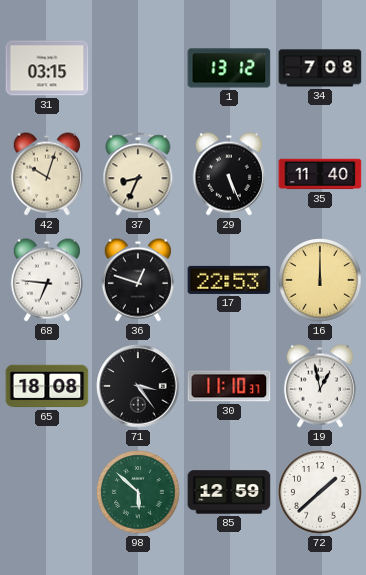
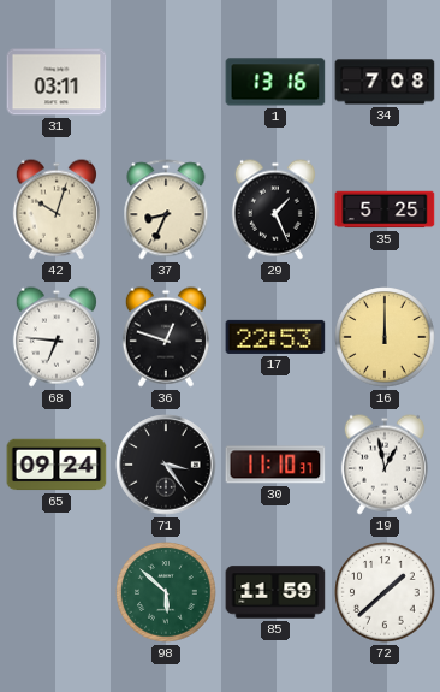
31: 03:15 -> 03:11 (57, 82)
1: 13:12 -> 13:16 (275, 82)
29: 5:26 -> 1:26 (275, 209)
35: 11:40 -> 5:25 (385, 209)
65: 18:08 -> 09:24 (57, 465)
85: 12:59 -> 11:59 (275, 592)
